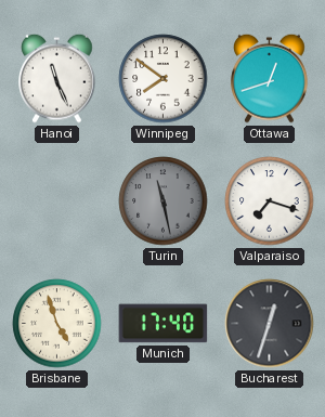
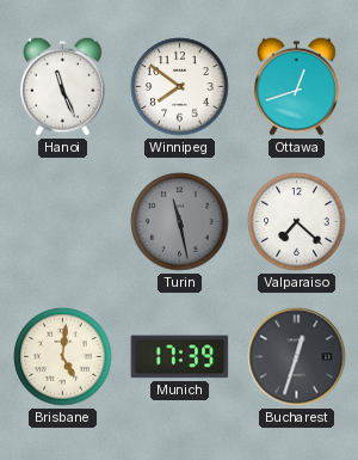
Valparaiso: 7:18 -> 7:22 (297, 222)
Brisbane: 4:57 -> 5:01 (63, 357)
Munich: 17:40 -> 17:39 (180, 357)
